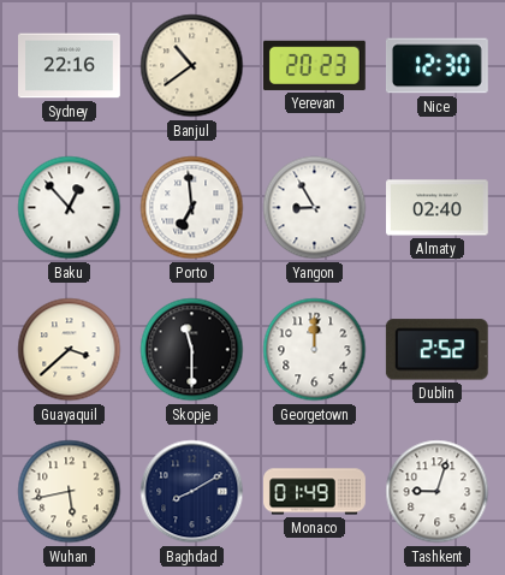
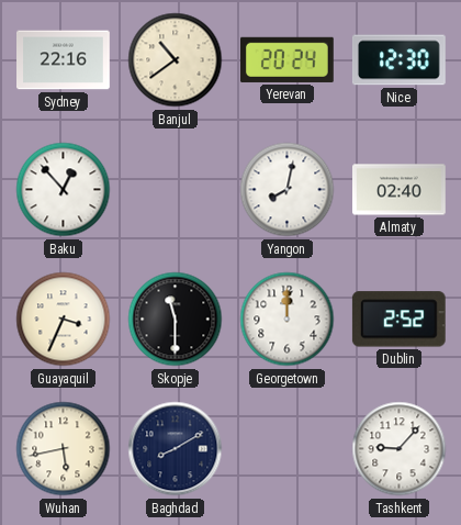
Yerevan: 20:23 -> 20:24 (286, 59)
Porto: 6:59 -> none (192, 208)
Yangon: 8:55 -> 8:02 (288, 190)
Guayaquil: 3:38 -> 3:34 (64, 320)
Monaco: 01:49 -> none (315, 492)
Tashkent: 9:03 -> 9:07 (400, 449)
